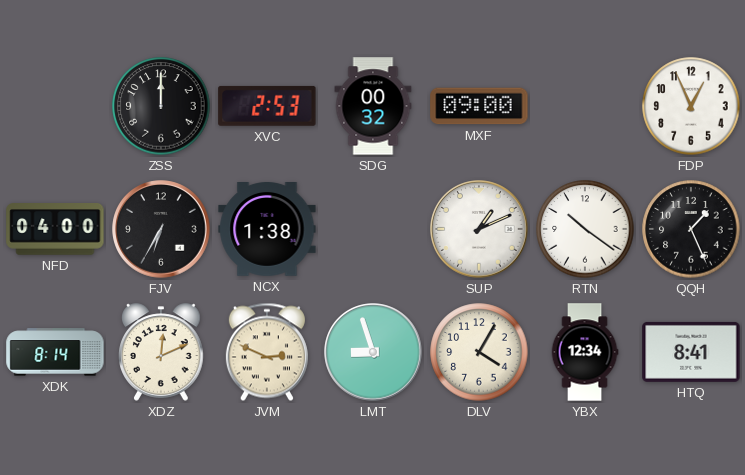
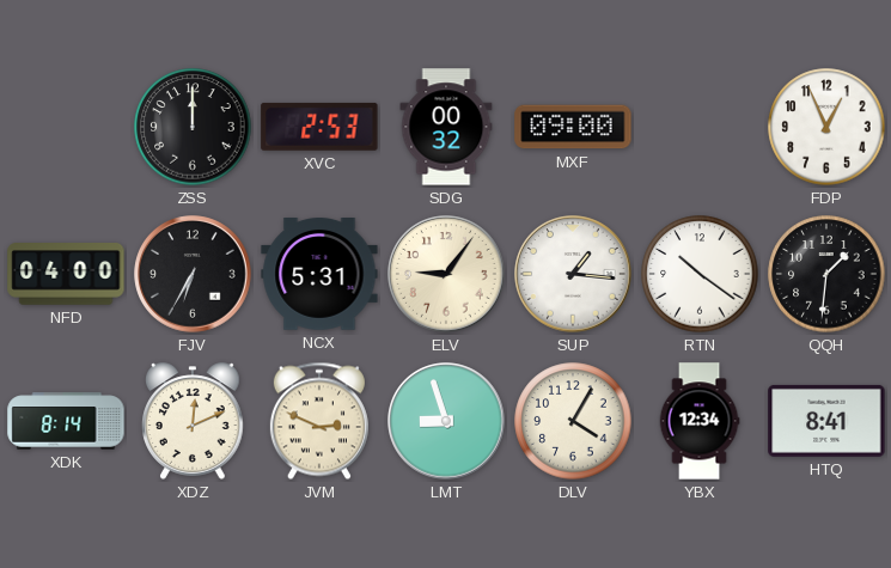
NCX: 1:38 -> 5:31 (319, 275)
ELV: none -> 9:06 (446, 274)
SUP: 1:11 -> 1:16 (573, 274)
QQH: 1:26 -> 1:31 (826, 274)
